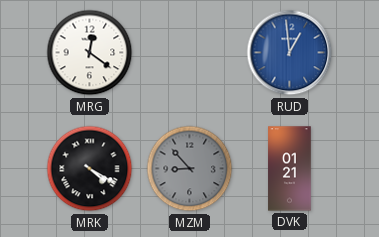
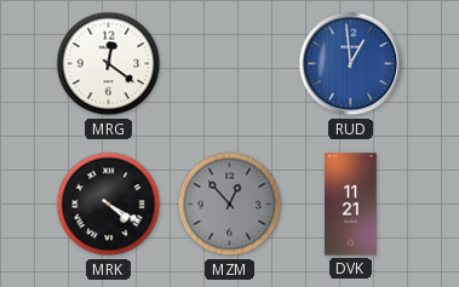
MZM: 8:53 -> 12:53 (230, 205)
DVK: 01:21 -> 11:21 (351, 205)
